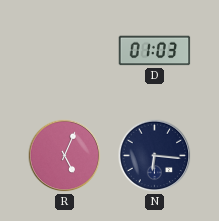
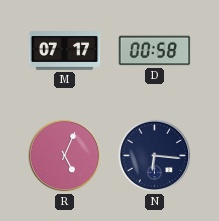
M: none -> 07:17 (65, 51)
D: 01:03 -> 00:58 (155, 51)
